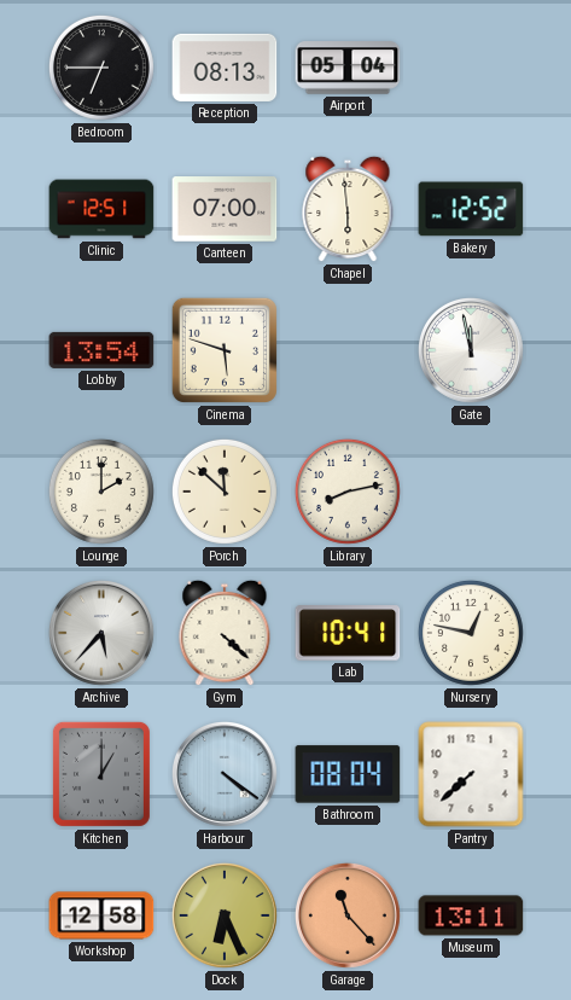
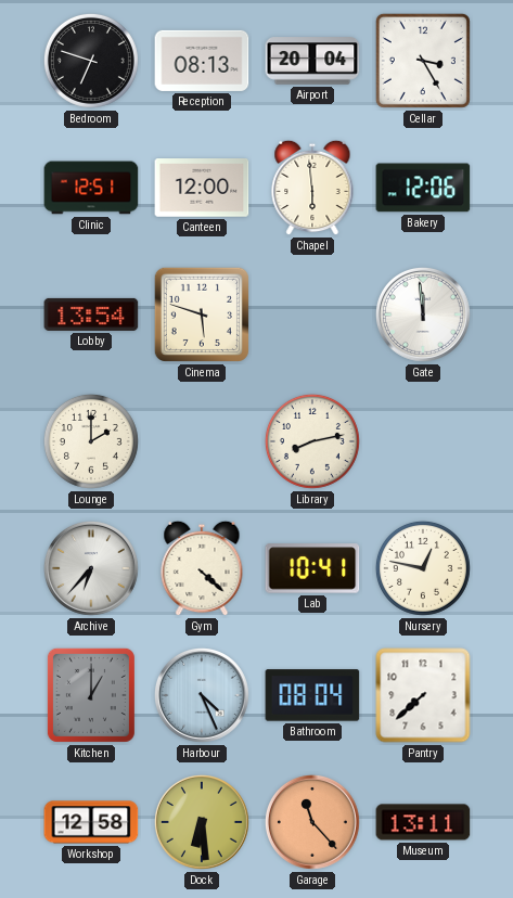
Bedroom: 6:45 -> 6:48 (91, 61)
Airport: 05:04 -> 20:04 (312, 61)
Cellar: none -> 3:25 (423, 61)
Canteen: 07:00 -> 12:00 (202, 188)
Bakery: 12:52 -> 12:06 (423, 188)
Gate: 11:58 -> 11:59 (423, 315)
Porch: 11:52 -> none (225, 492)
Archive: 5:37 -> 6:37 (91, 568)
Harbour: 4:21 -> 4:26 (202, 695)
Dock: 6:26 -> 6:29 (202, 822)
